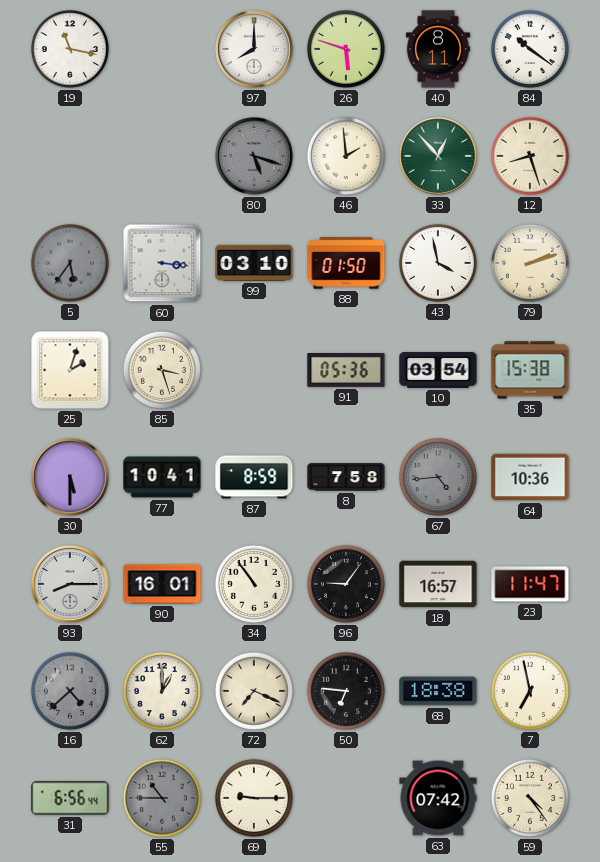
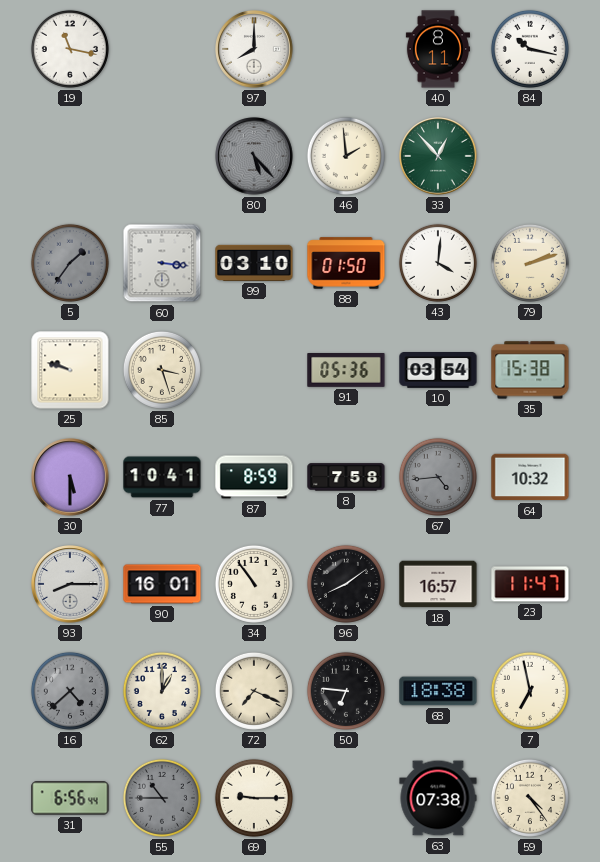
26: 5:48 -> none (346, 49)
84: 10:21 -> 10:17 (530, 49)
80: 5:18 -> 5:23 (254, 156)
12: 8:27 -> none (530, 156)
5: 5:36 -> 1:36 (70, 263)
43: 3:58 -> 4:01 (438, 263)
25: 2:03 -> 9:48 (70, 370)
64: 10:36 -> 10:32 (530, 477)
96: 9:06 -> 8:09 (346, 584)
63: 07:42 -> 07:38 (438, 798)
